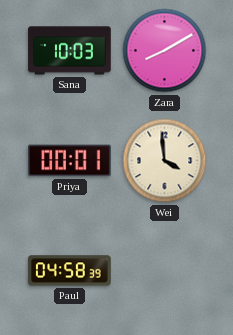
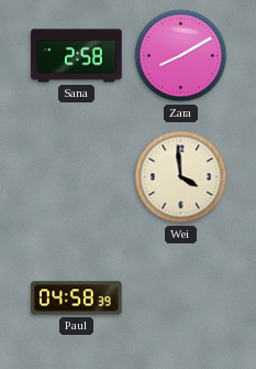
Sana: 10:03 -> 2:58 (77, 56)
Priya: 00:01 -> none (70, 161)
